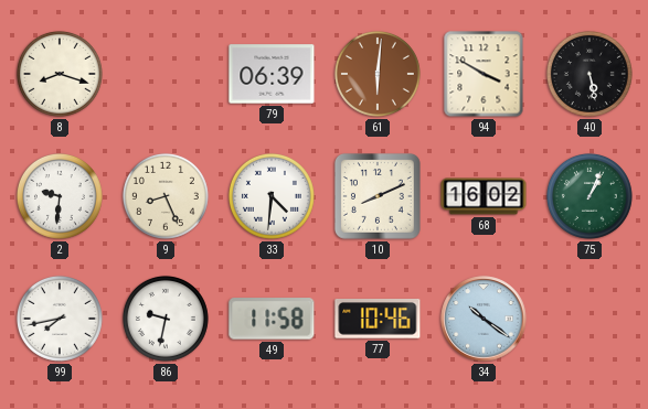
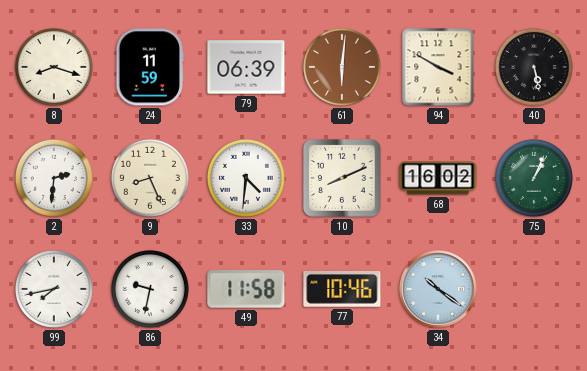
24: none -> 11:59 (149, 67)
2: 9:31 -> 2:31 (54, 178)
